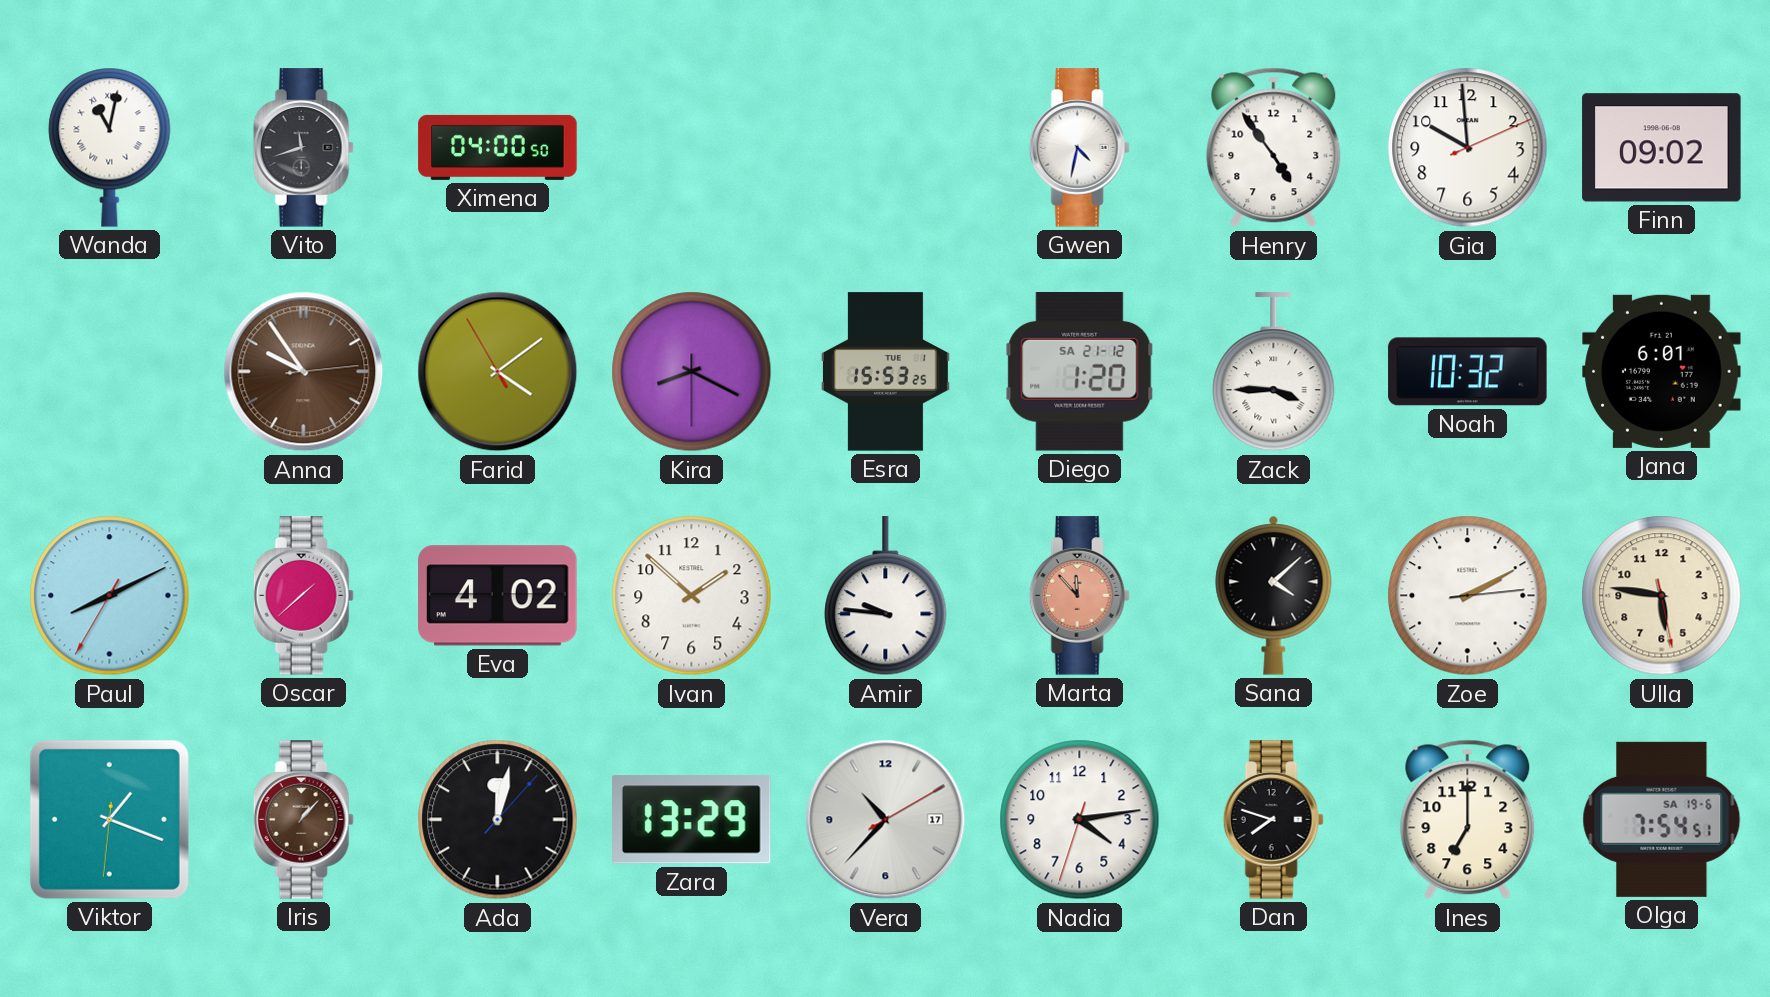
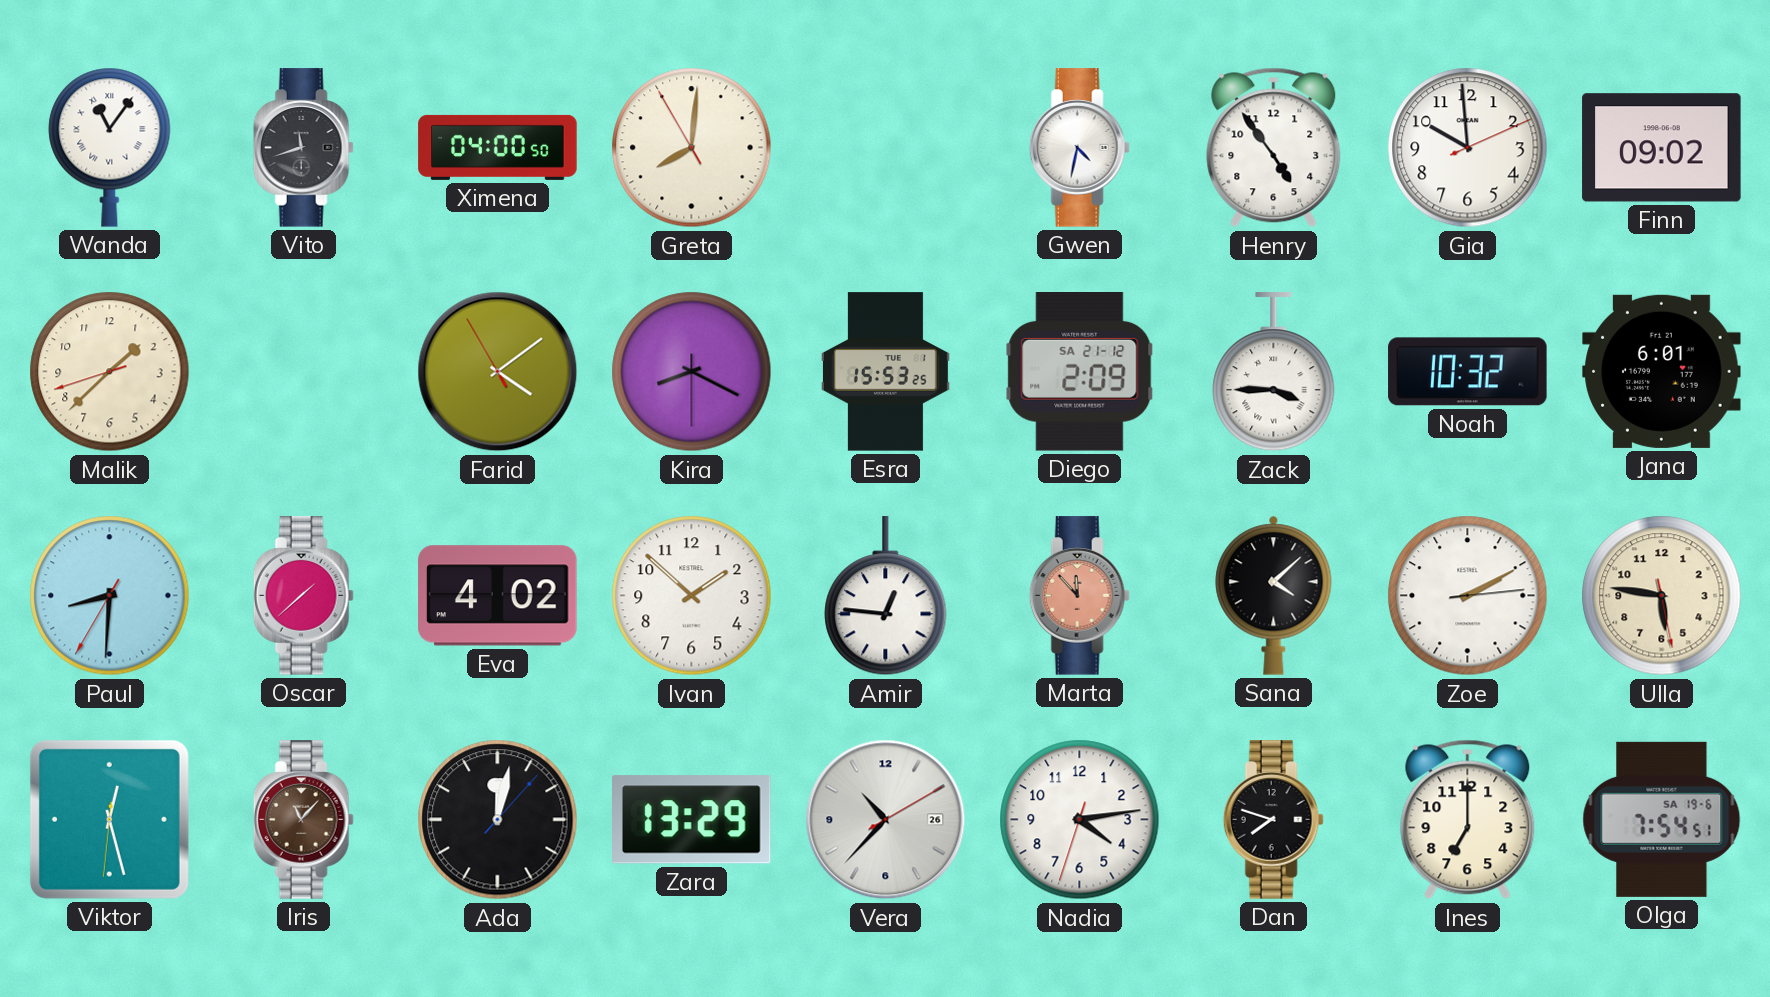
Wanda: 11:02 -> 11:06 (110, 147)
Greta: none -> 8:00 (692, 148)
Malik: none -> 1:37 (110, 372)
Anna: 9:54 -> none (304, 372)
Diego: 1:20 -> 2:09 (1080, 372)
Paul: 8:10 -> 8:30 (110, 596)
Amir: 9:46 -> 12:46 (886, 596)
Viktor: 1:18 -> 12:27 (109, 819)
Iris: 1:07 -> 11:07 (303, 820)
Vera date: 17 -> 26 (886, 820)
